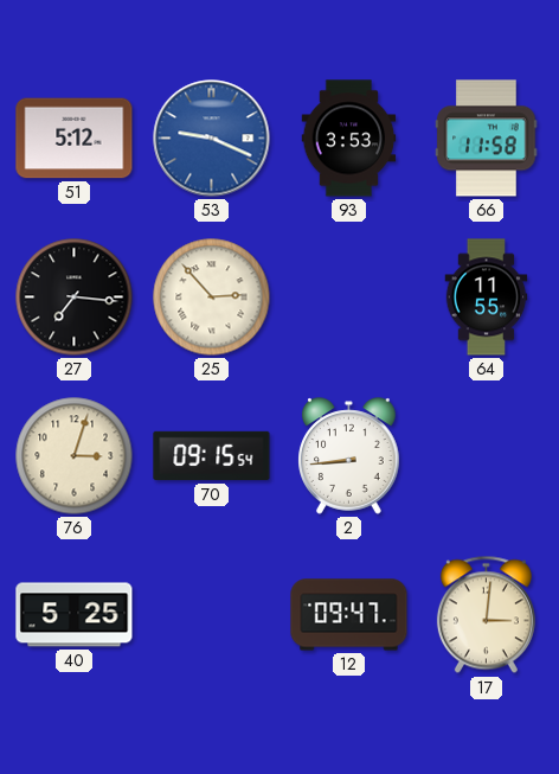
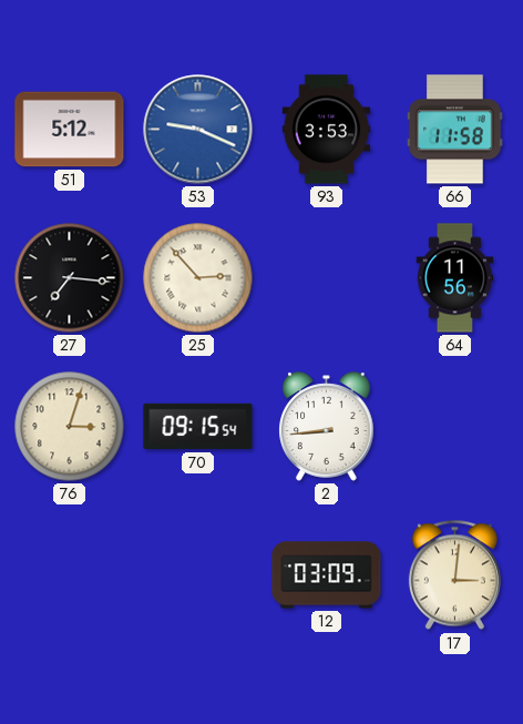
64: 11:55 -> 11:56 (455, 278)
40: 5:25 -> none (75, 615)
12: 09:47 -> 03:09 (327, 575)
